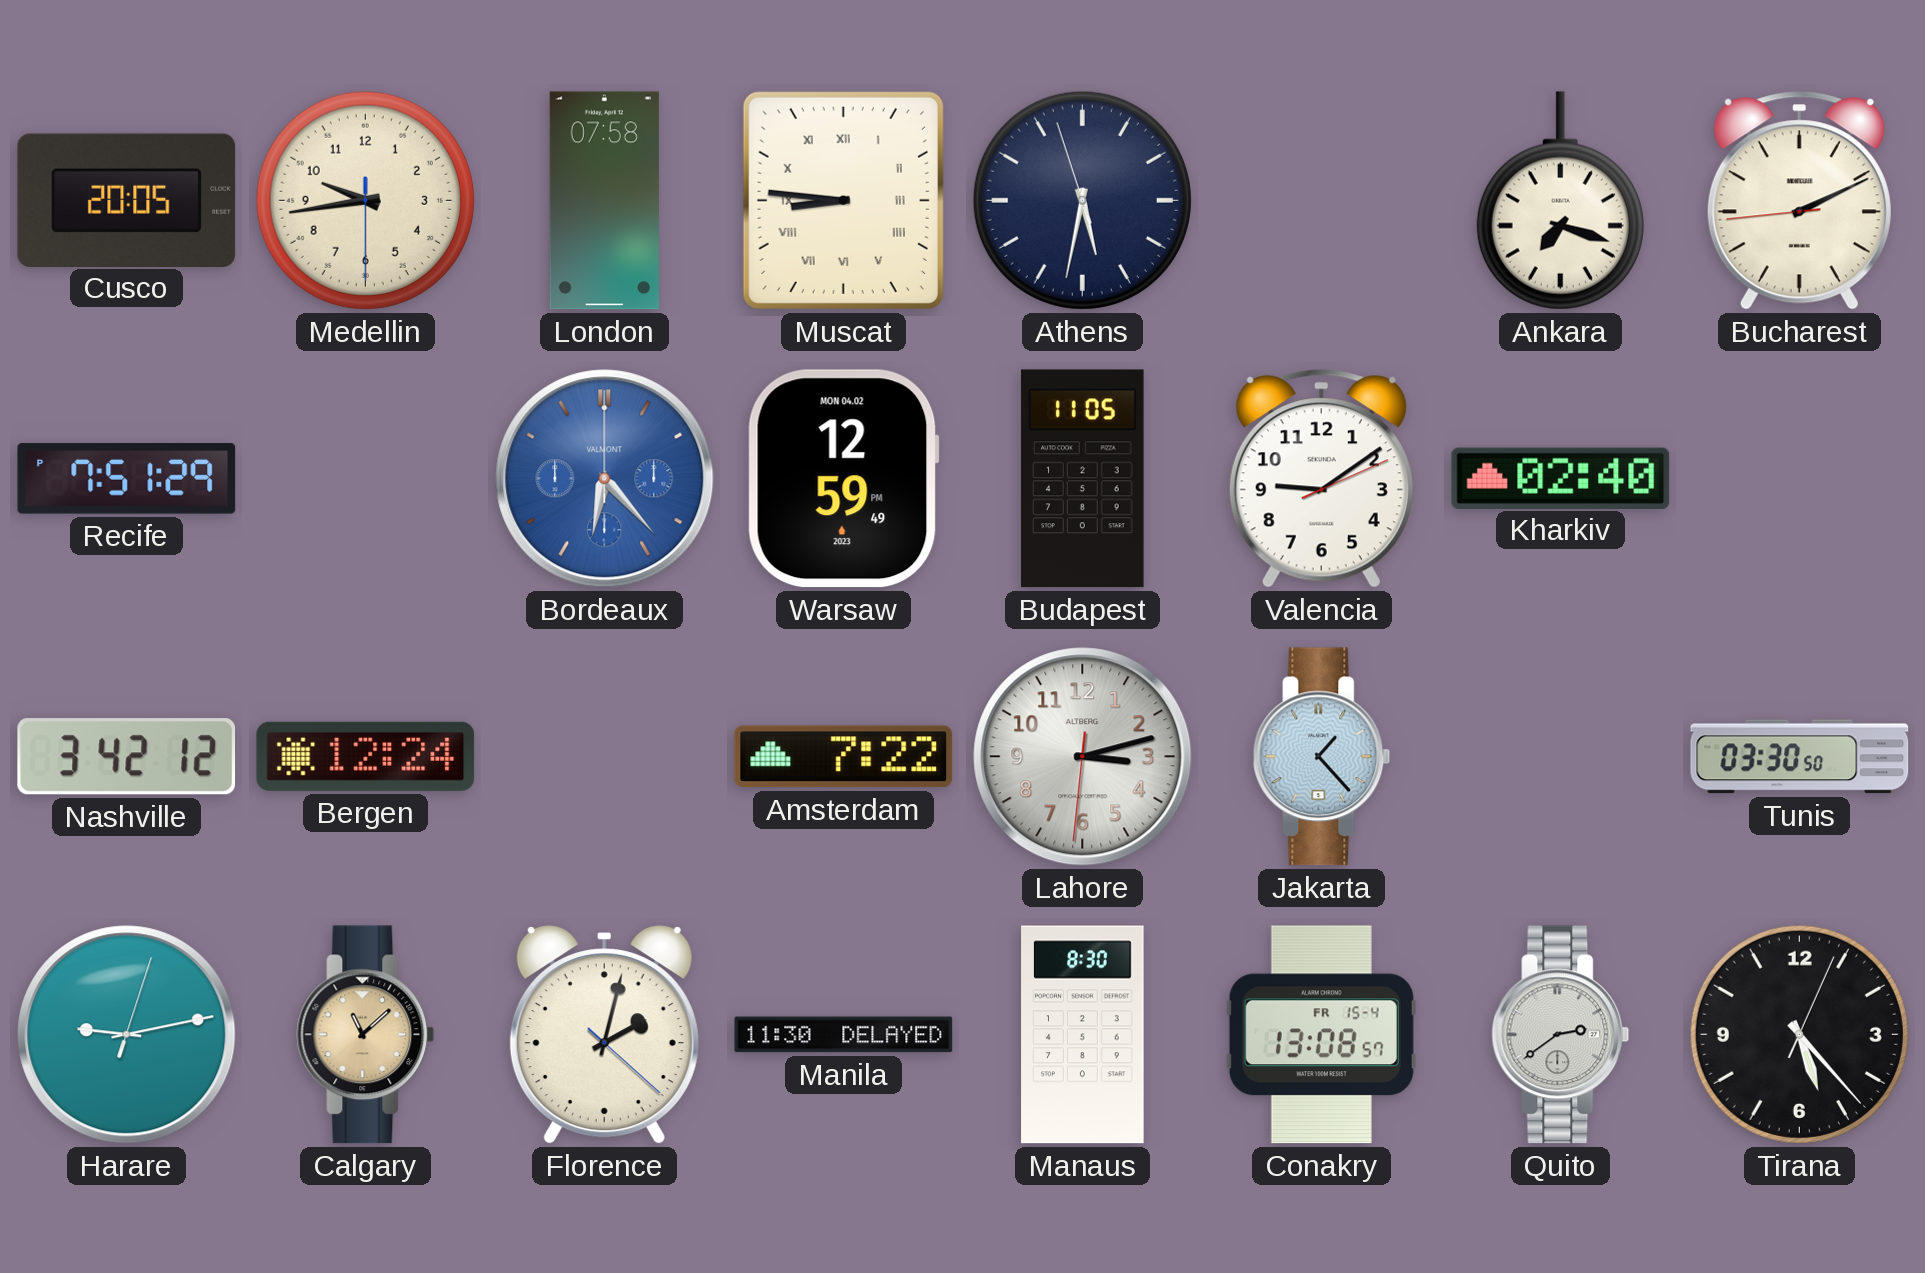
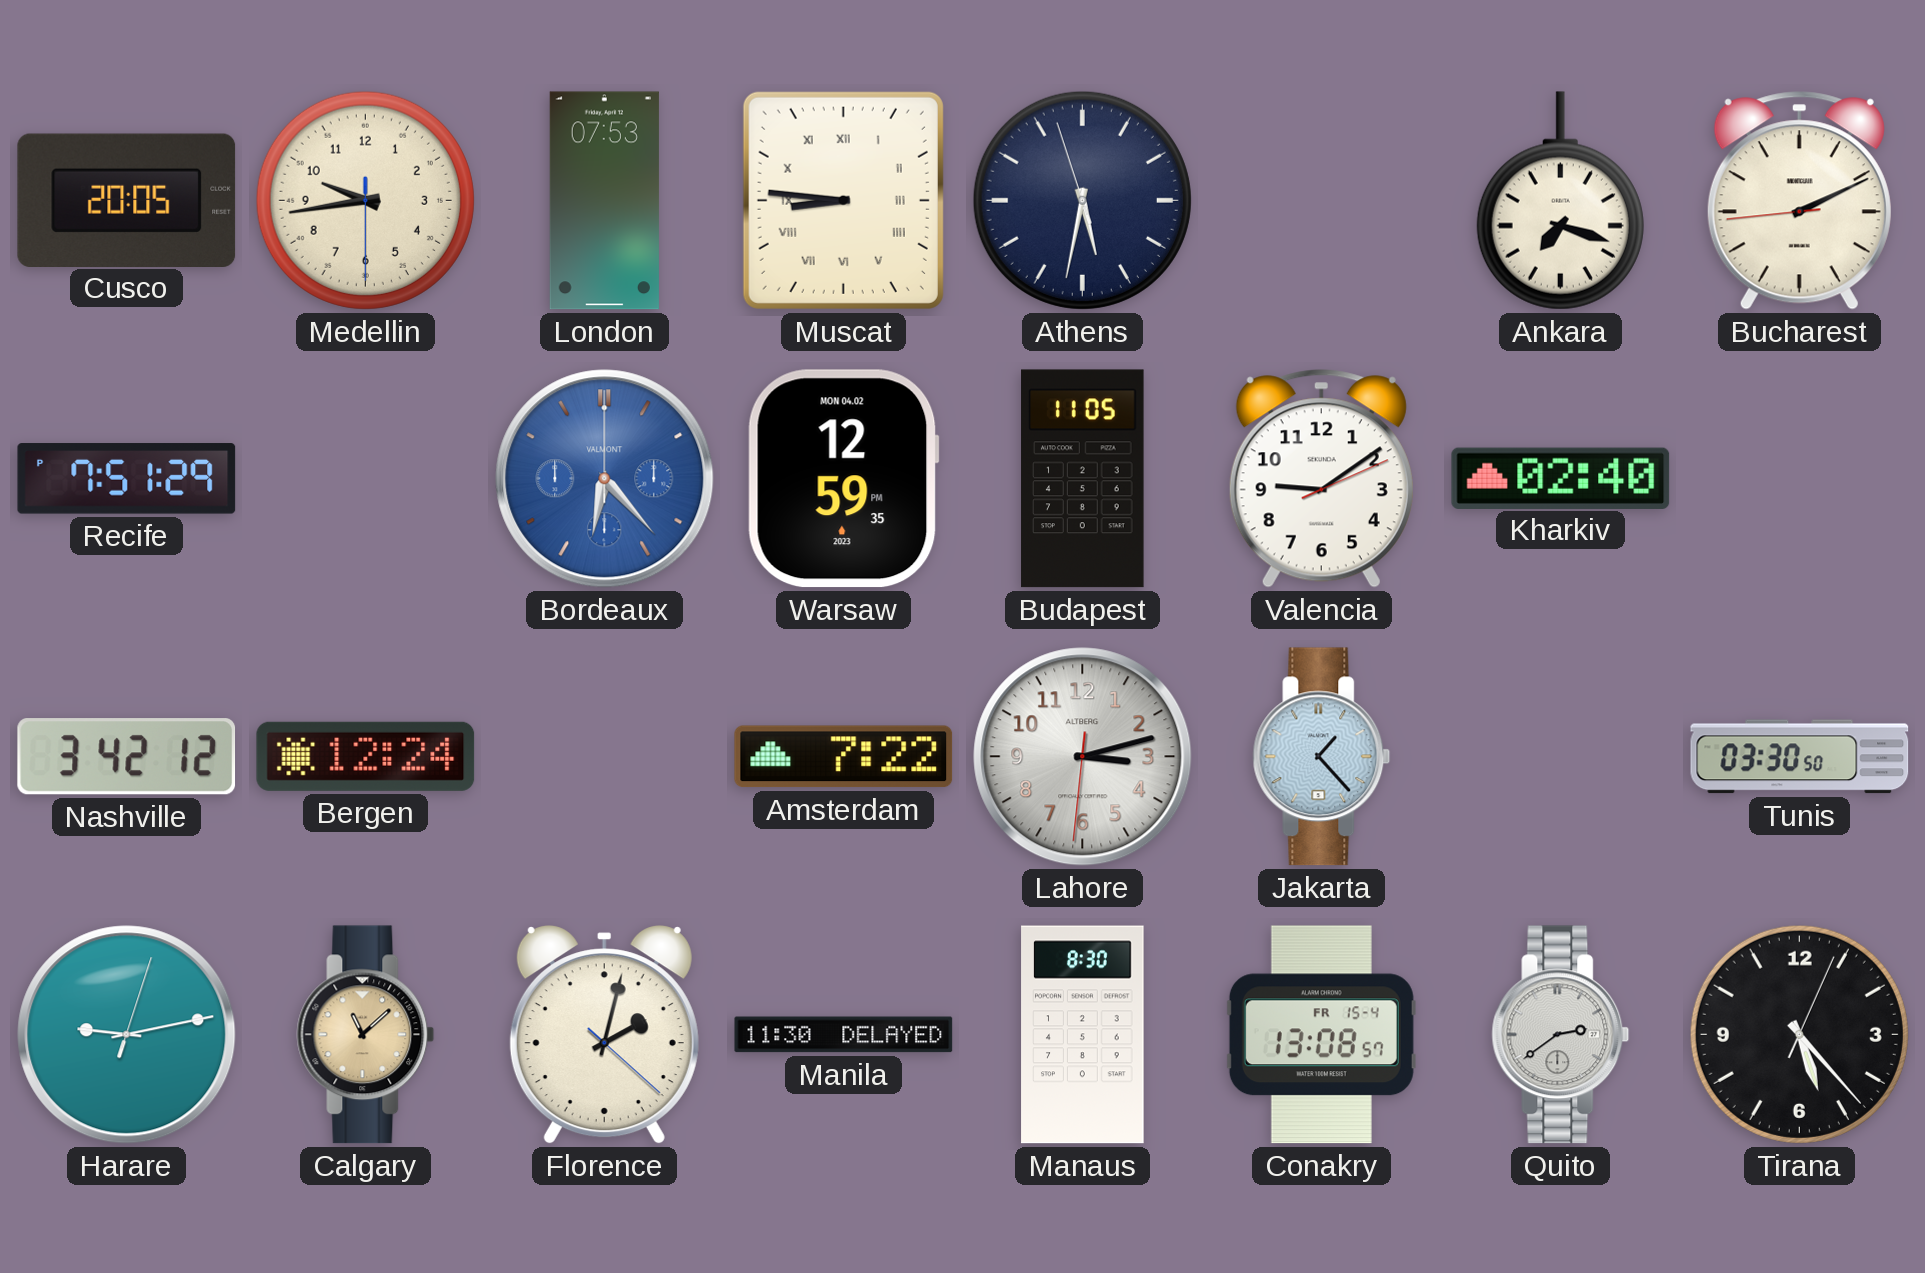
London: 07:58 -> 07:53 (604, 201)
Warsaw: 12:59:49 PM -> 12:59:35 PM (843, 479)
